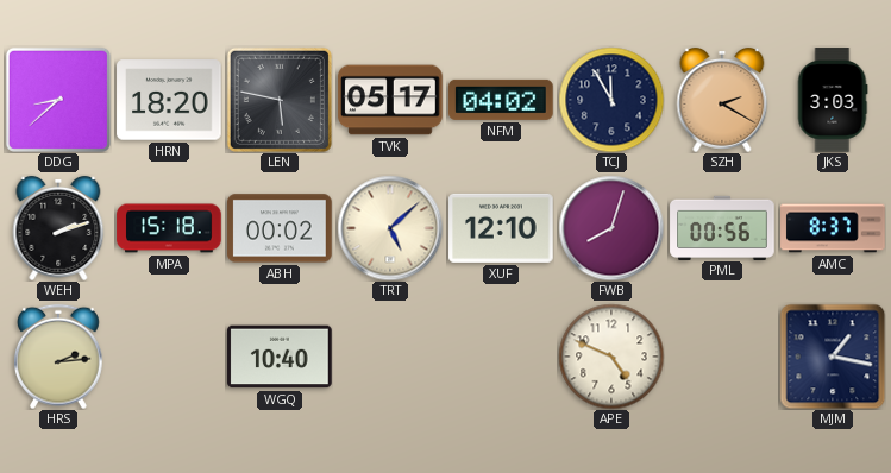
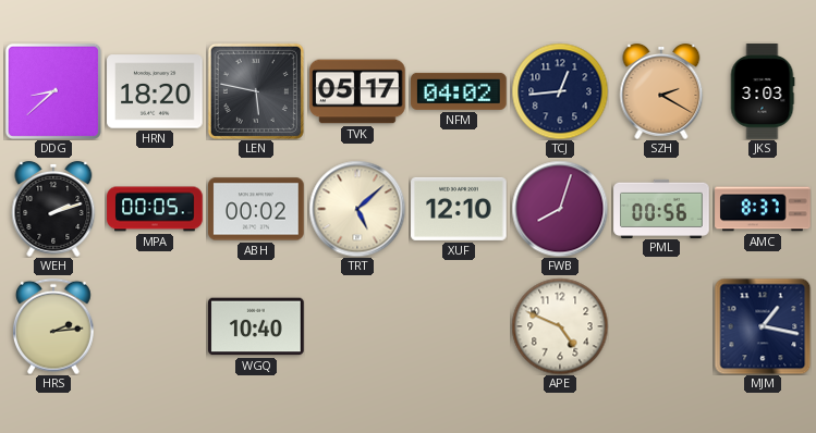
TCJ: 11:55 -> 12:44 (560, 91)
MPA: 15:18 -> 00:05 (155, 209)
